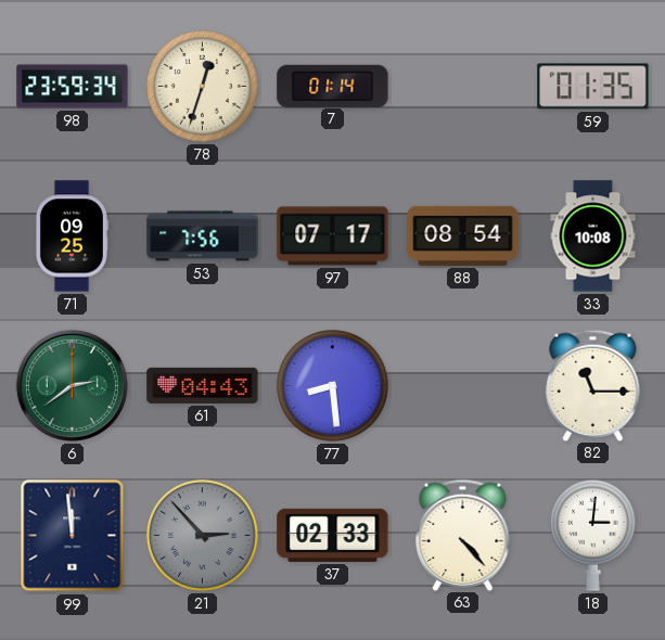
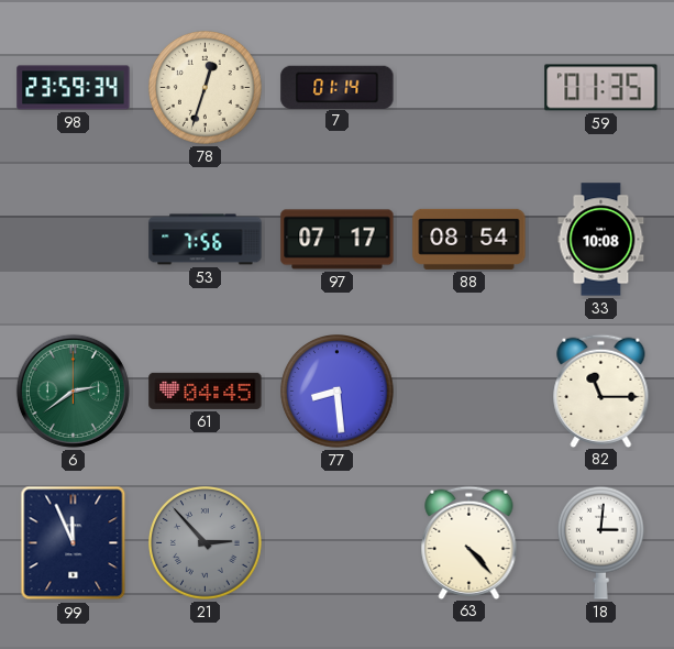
71: 09:25 -> none (72, 236)
61: 04:43 -> 04:45 (206, 391)
99: 11:59 -> 11:56 (74, 543)
37: 02:33 -> none (333, 535)
